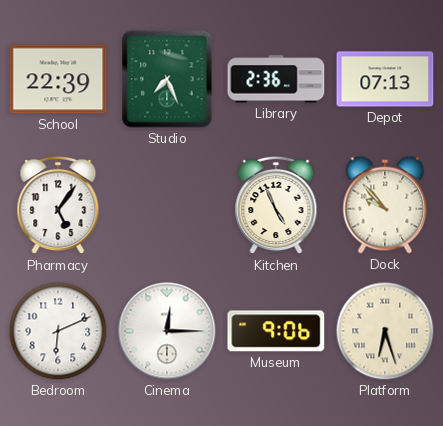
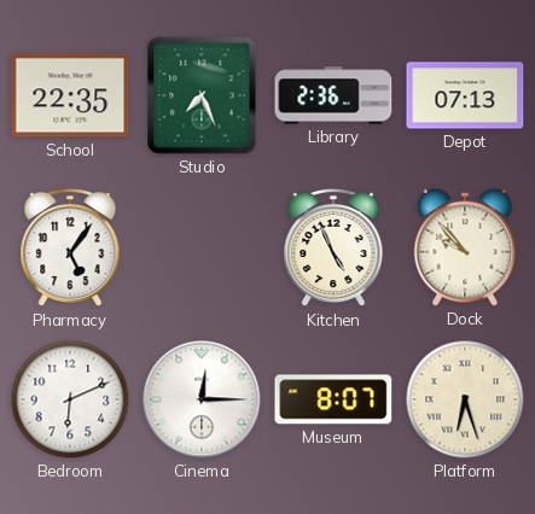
School: 22:39 -> 22:35 (70, 95)
Museum: 9:06 -> 8:07 (333, 399)
